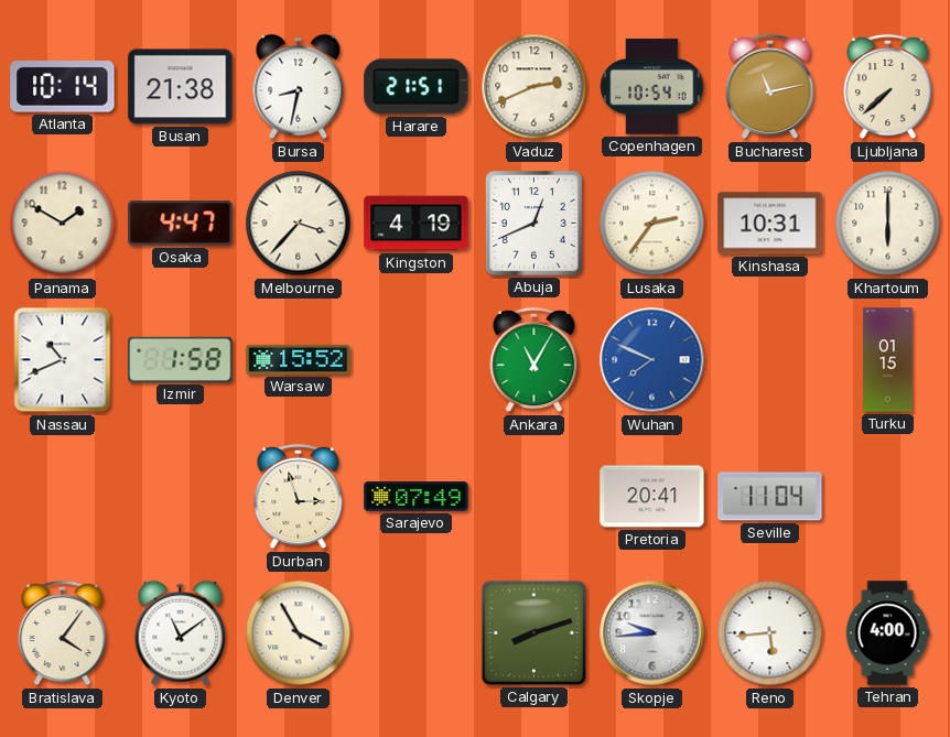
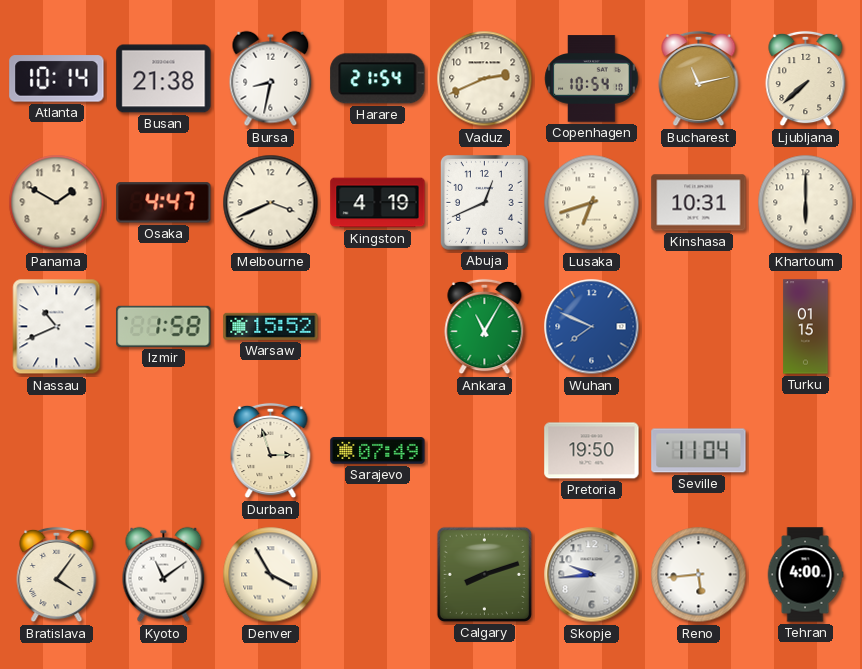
Harare: 21:51 -> 21:54 (378, 79)
Melbourne: 3:37 -> 3:41 (271, 203)
Lusaka: 2:36 -> 6:42 (592, 203)
Pretoria: 20:41 -> 19:50 (592, 451)
